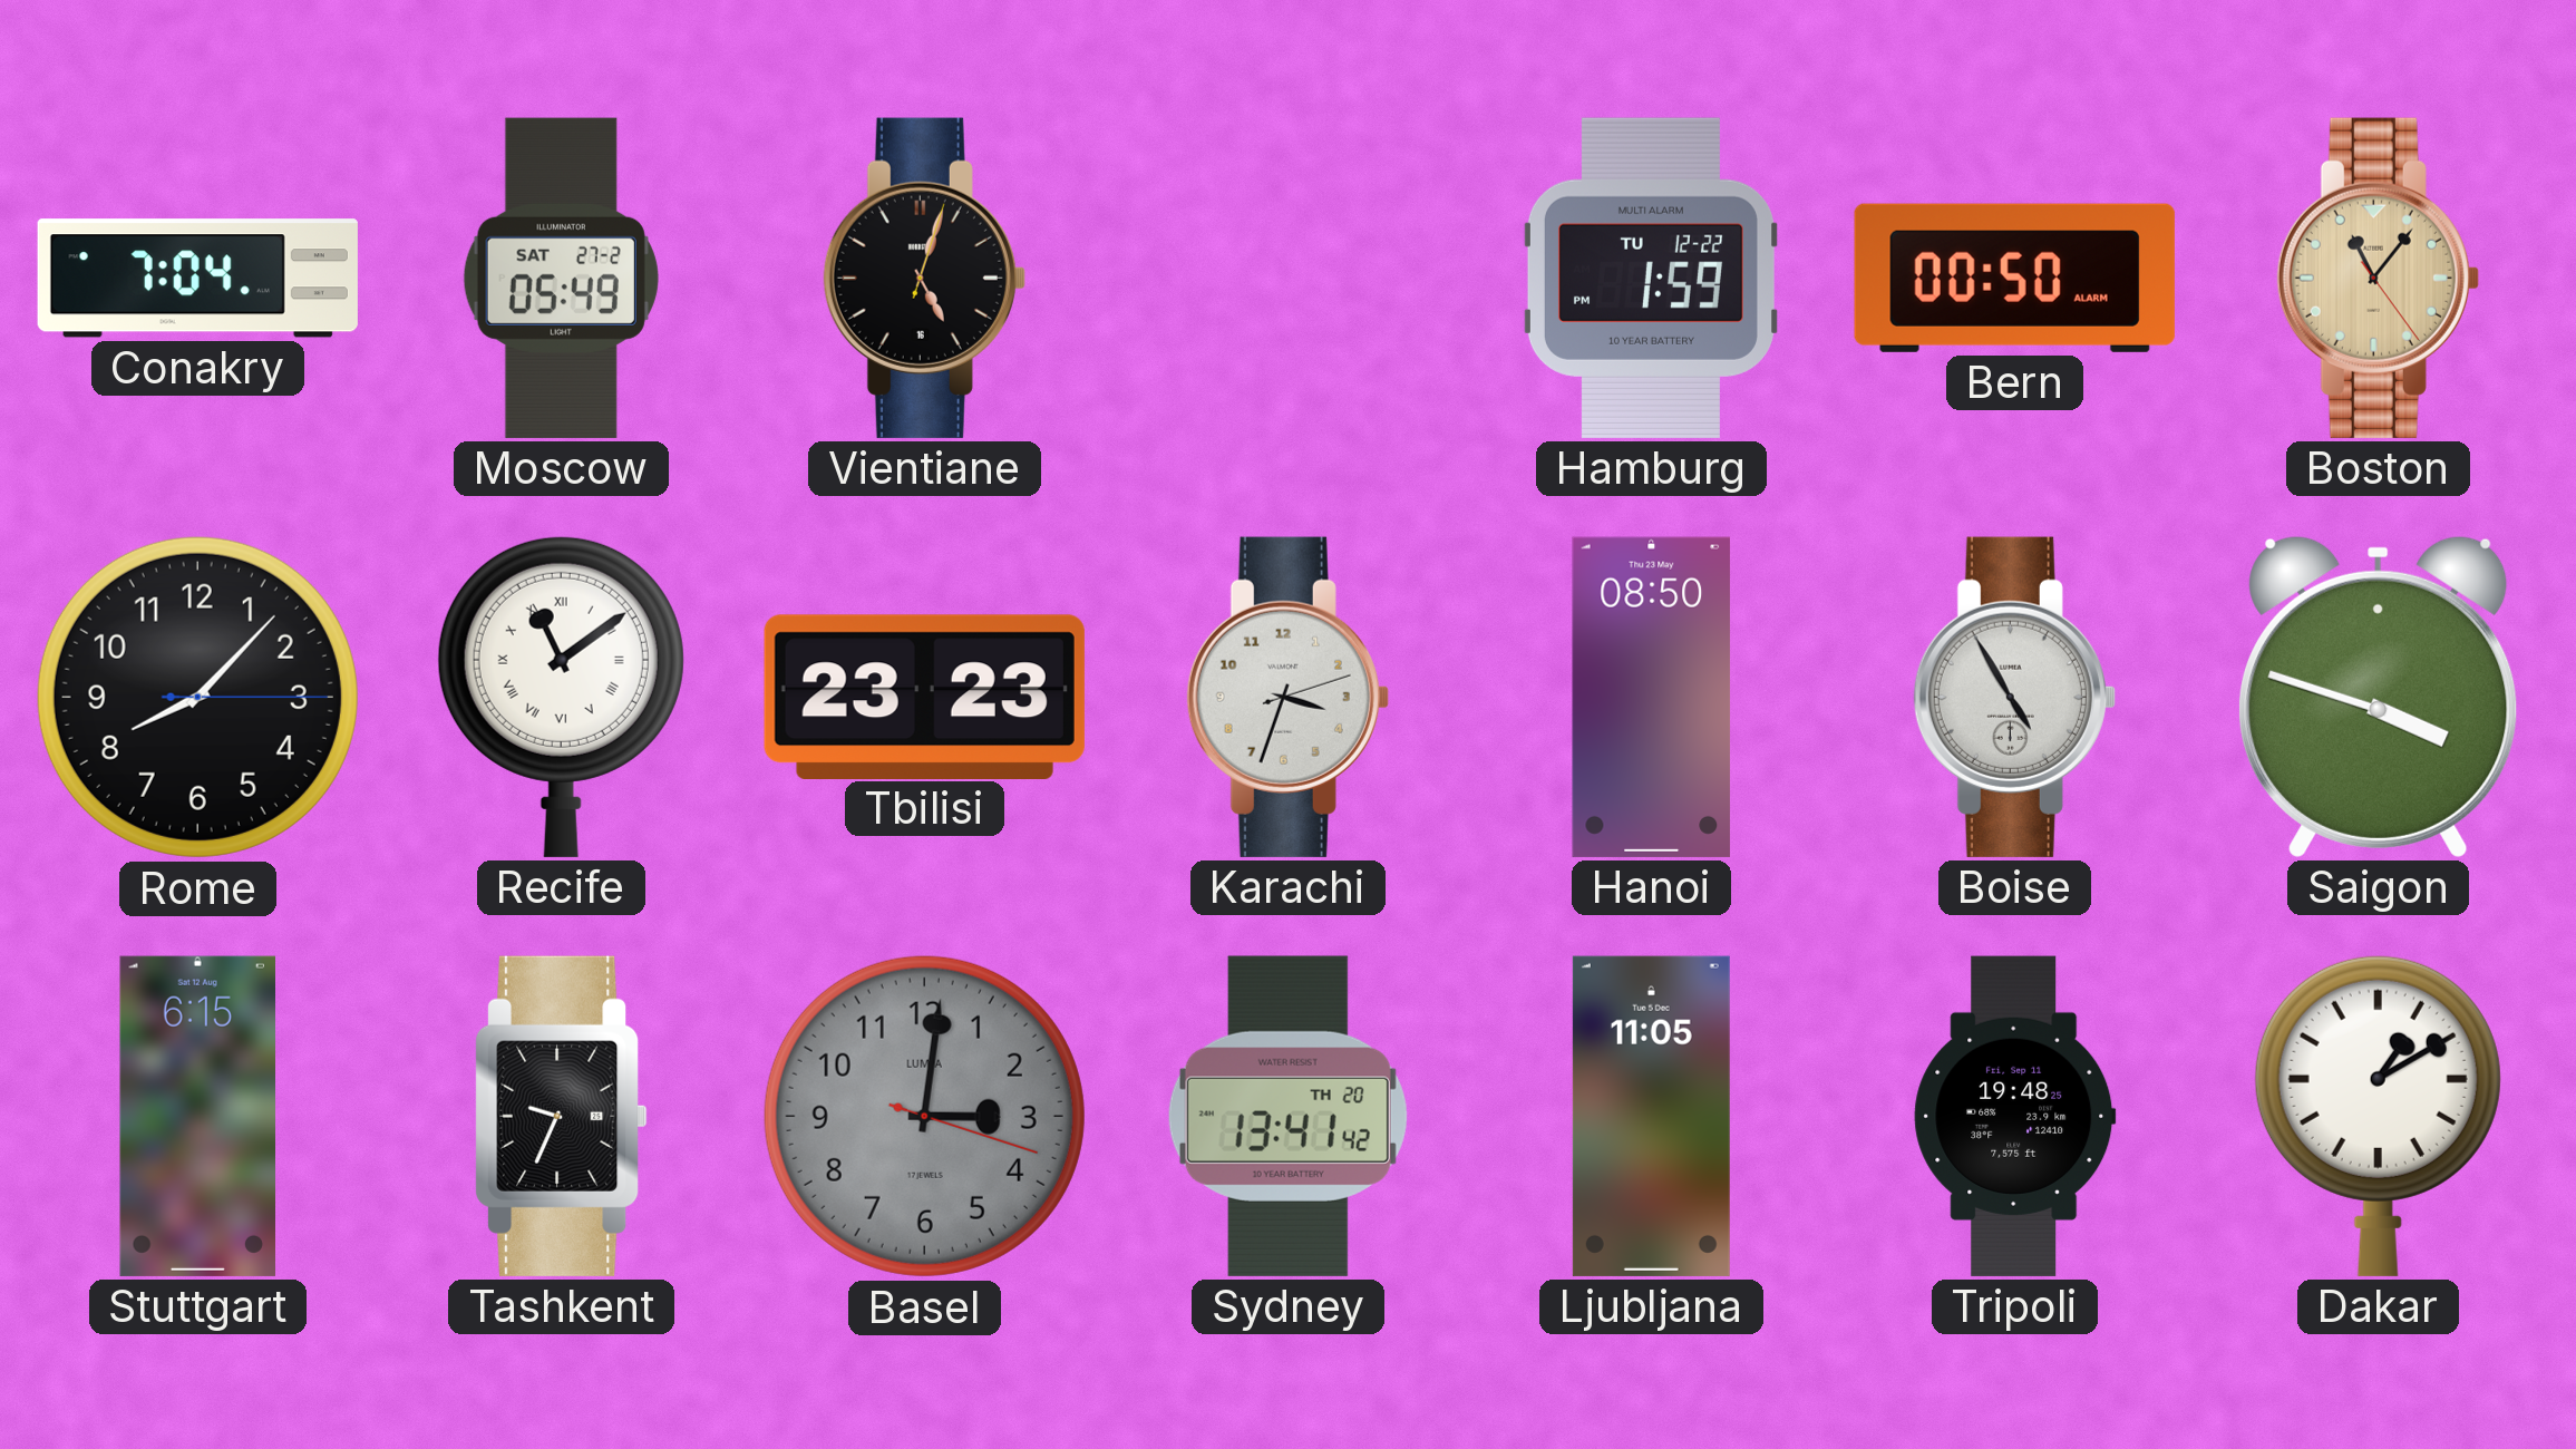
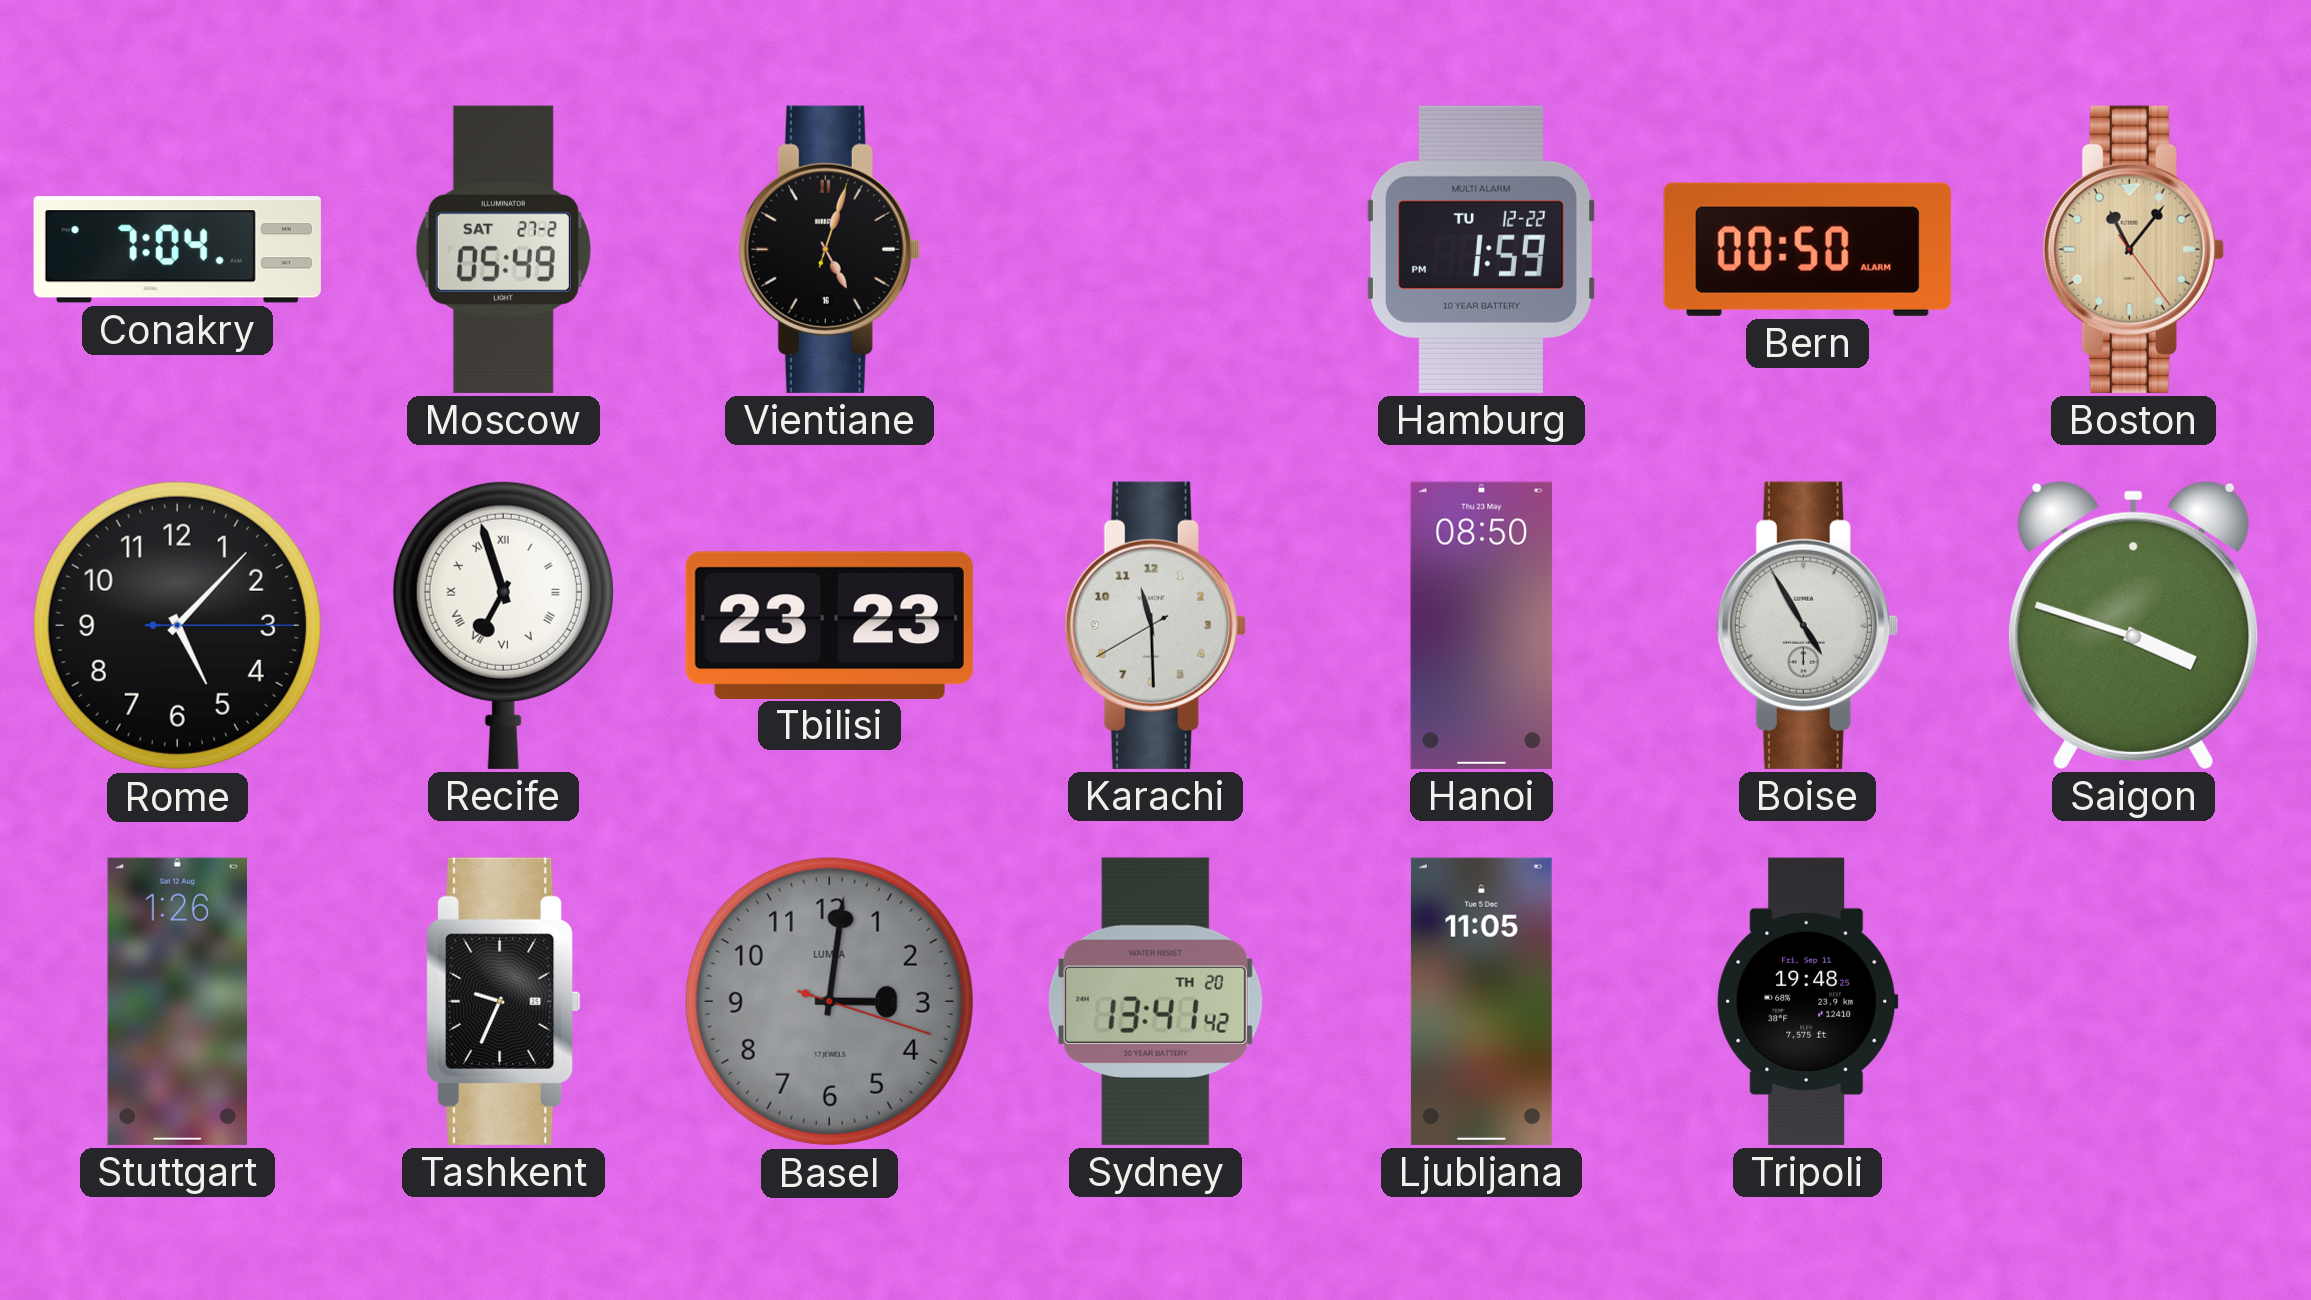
Rome: 8:07 -> 5:07 (177, 625)
Recife: 11:09 -> 6:57 (503, 625)
Karachi: 3:33 -> 11:29 (1155, 625)
Stuttgart: 6:15 -> 1:26 (177, 1001)
Dakar: 1:10 -> none (2378, 1116)
